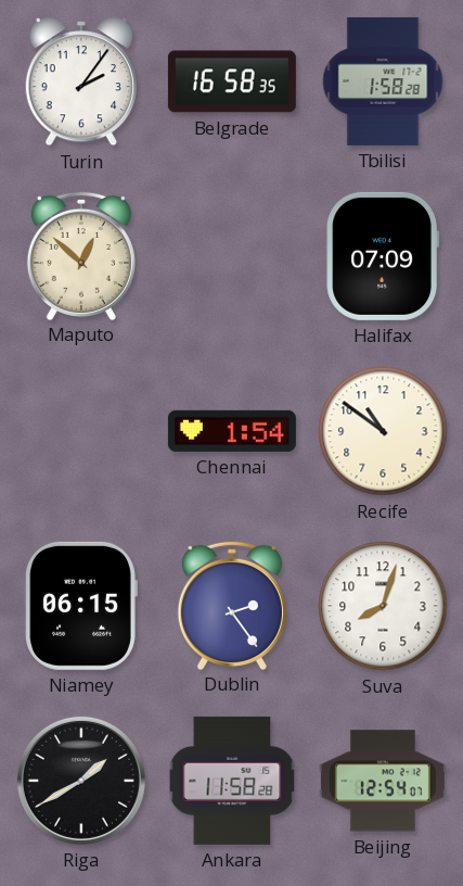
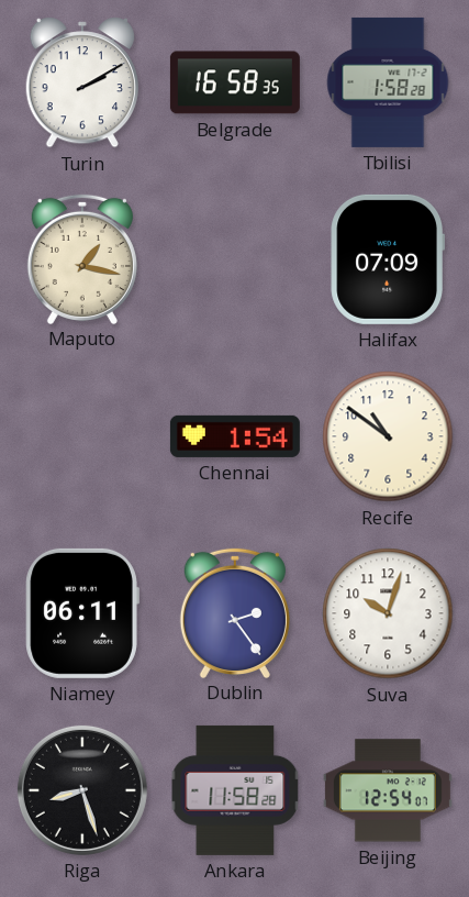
Turin: 2:06 -> 2:10 (81, 82)
Maputo: 12:52 -> 1:17 (82, 258)
Niamey: 06:15 -> 06:11 (82, 613)
Suva: 8:03 -> 10:03 (388, 613)
Riga: 1:40 -> 8:27 (82, 790)
